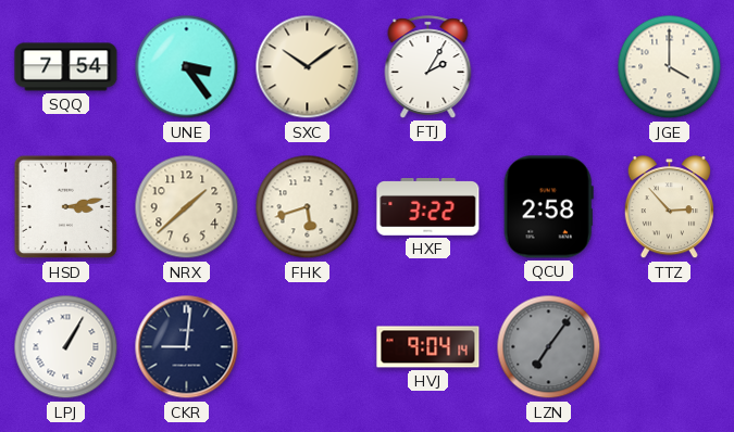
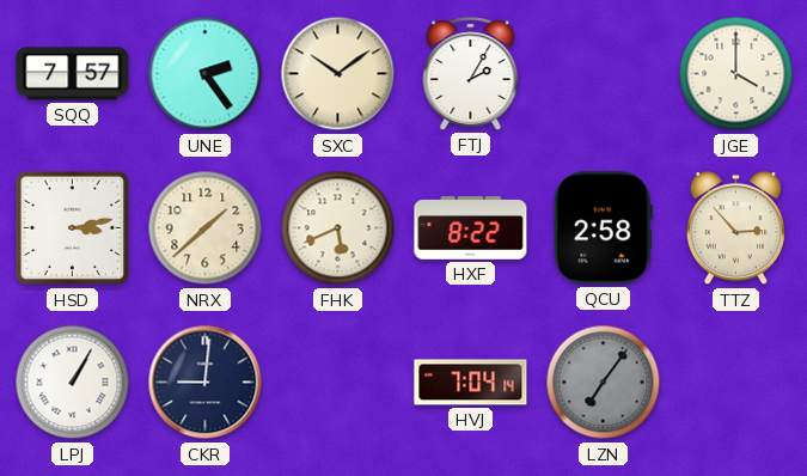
SQQ: 7:54 -> 7:57 (73, 74)
UNE: 3:24 -> 2:24 (206, 74)
FHK: 5:42 -> 5:41 (338, 228)
HXF: 3:22 -> 8:22 (471, 228)
HVJ: 9:04 -> 7:04 (471, 383)
